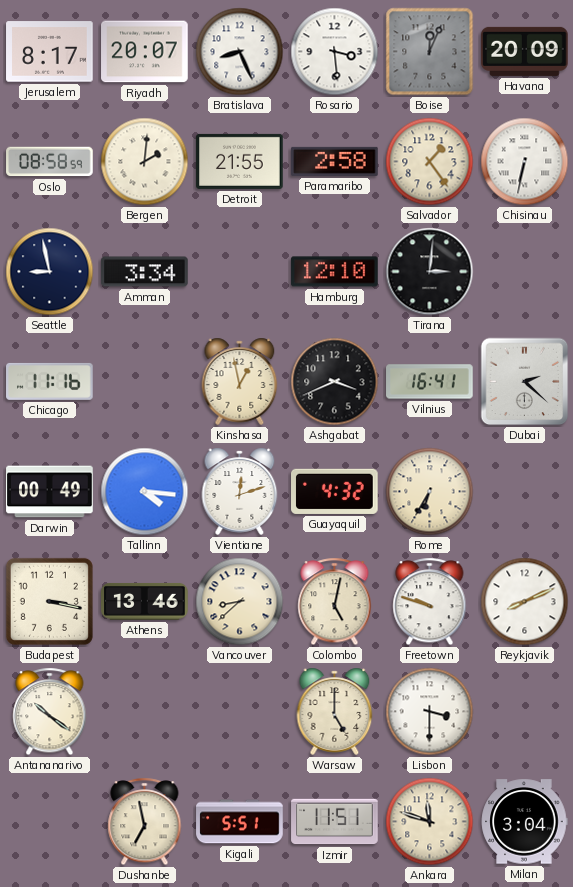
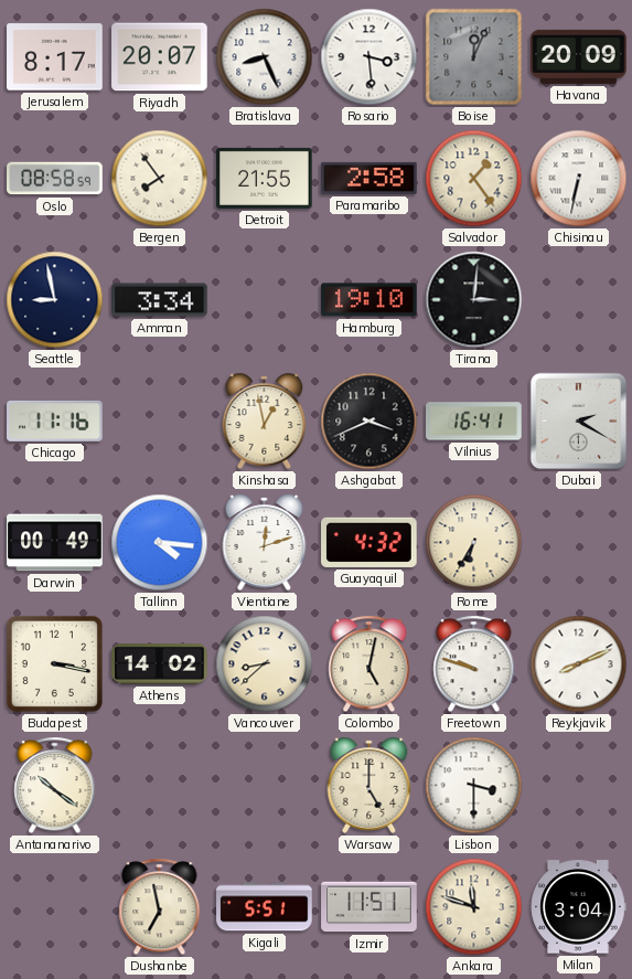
Bergen: 2:01 -> 7:54 (160, 179)
Hamburg: 12:10 -> 19:10 (369, 300)
Dubai: 2:22 -> 2:20 (579, 422)
Athens: 13:46 -> 14:02 (160, 664)
